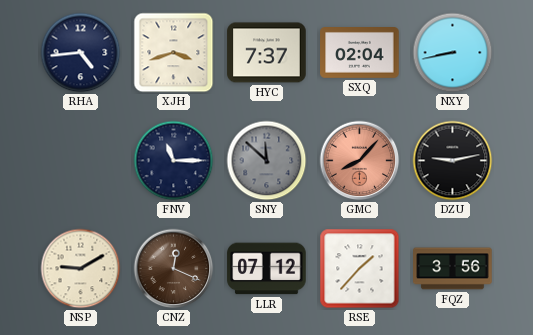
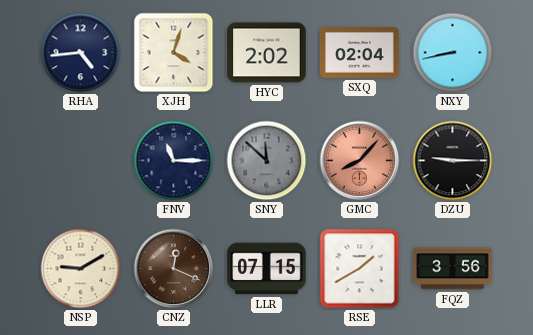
XJH: 3:42 -> 4:03 (174, 53)
HYC: 7:37 -> 2:02 (267, 53)
DZU: 9:13 -> 9:15 (453, 161)
LLR: 07:12 -> 07:15 (267, 269)
RSE: 1:37 -> 1:40 (360, 269)
